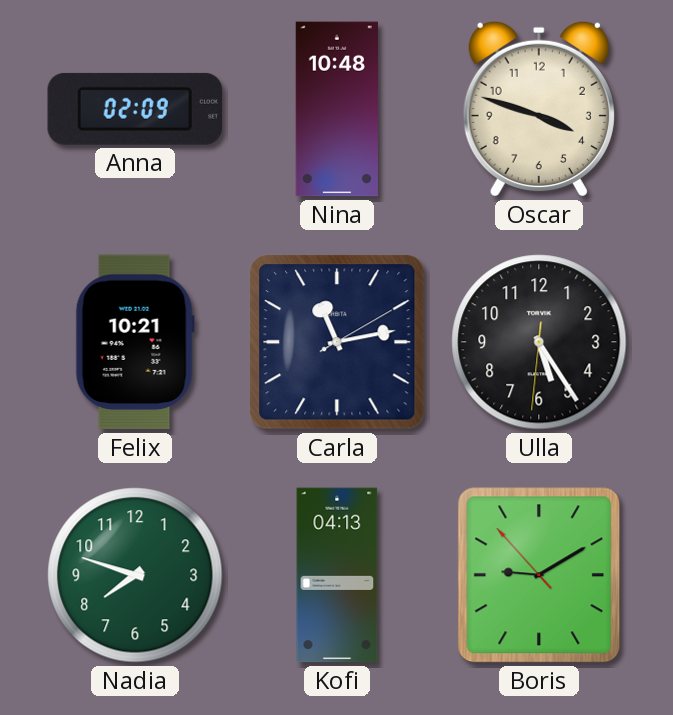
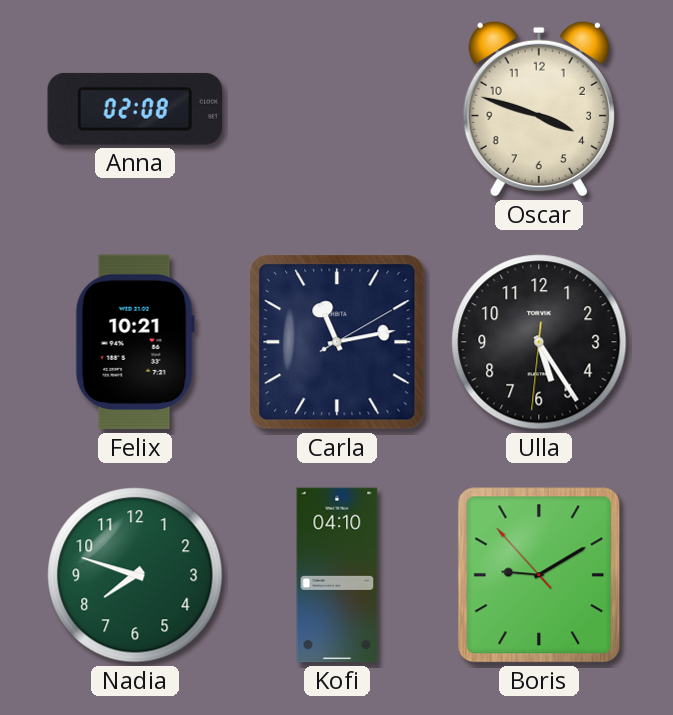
Anna: 02:09 -> 02:08 (134, 109)
Nina: 10:48 -> none (336, 109)
Kofi: 04:13 -> 04:10 (337, 575)
